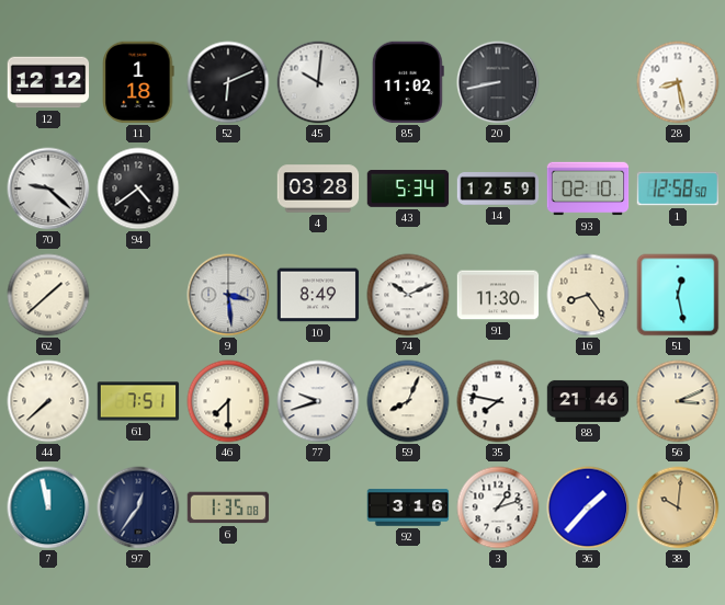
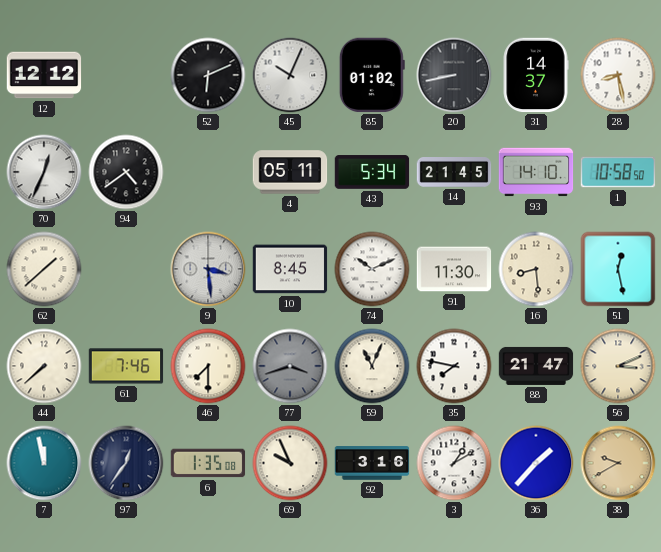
11: 1:18 -> none (138, 82)
45: 10:01 -> 10:04 (290, 75)
85: 11:02 -> 01:02 (372, 75)
31: none -> 14:37 (536, 75)
70: 9:22 -> 12:34 (44, 172)
4: 03:28 -> 05:11 (290, 172)
14: 12:59 -> 21:45 (454, 173)
93: 02:10 -> 14:10 (536, 172)
1: 12:58 -> 10:58 (618, 172)
10: 8:49 -> 8:45 (290, 269)
16: 8:24 -> 8:29 (536, 269)
61: 7:51 -> 7:46 (126, 366)
77: 9:42 -> 3:42 (290, 366)
77 dial: white -> grey (290, 366)
59: 8:04 -> 11:04 (372, 366)
88: 21:46 -> 21:47 (536, 366)
69: none -> 9:56 (290, 463)
3: 1:12 -> 1:10 (454, 463)
38: 10:01 -> 9:40 (618, 463)
